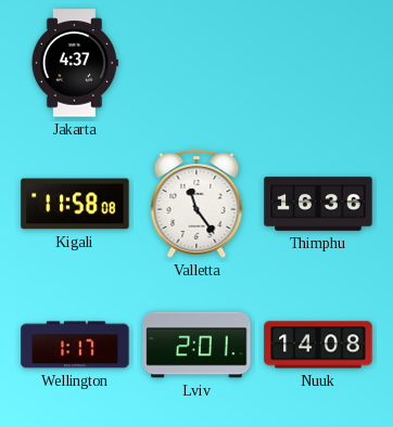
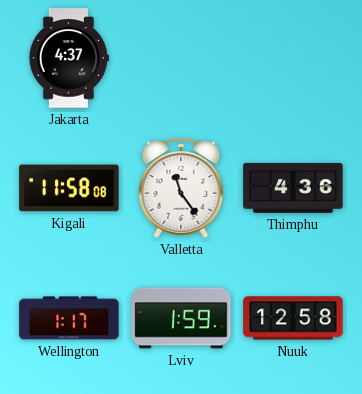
Thimphu: 16:36 -> 4:36 (293, 188)
Lviv: 2:01 -> 1:59 (181, 318)
Nuuk: 14:08 -> 12:58 (293, 318)
